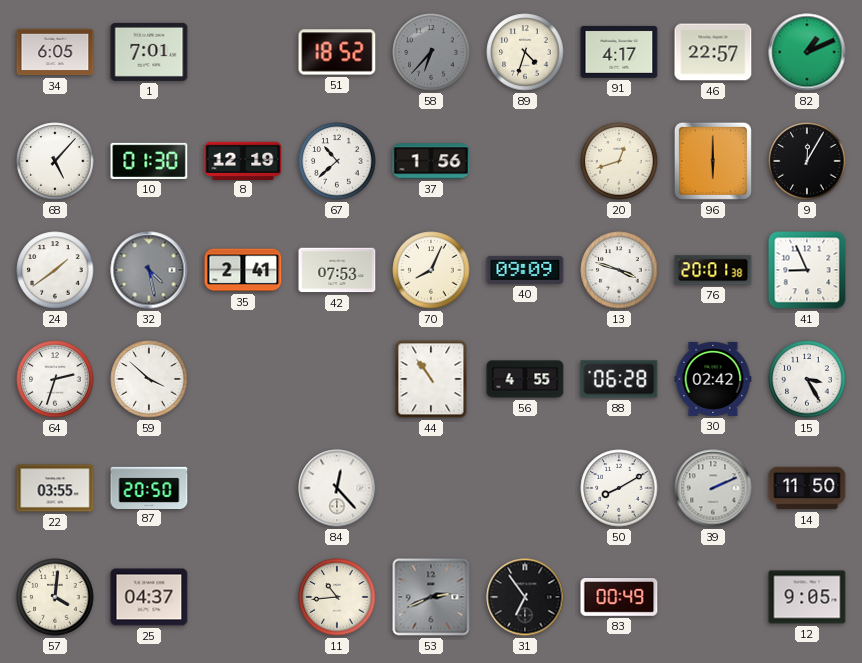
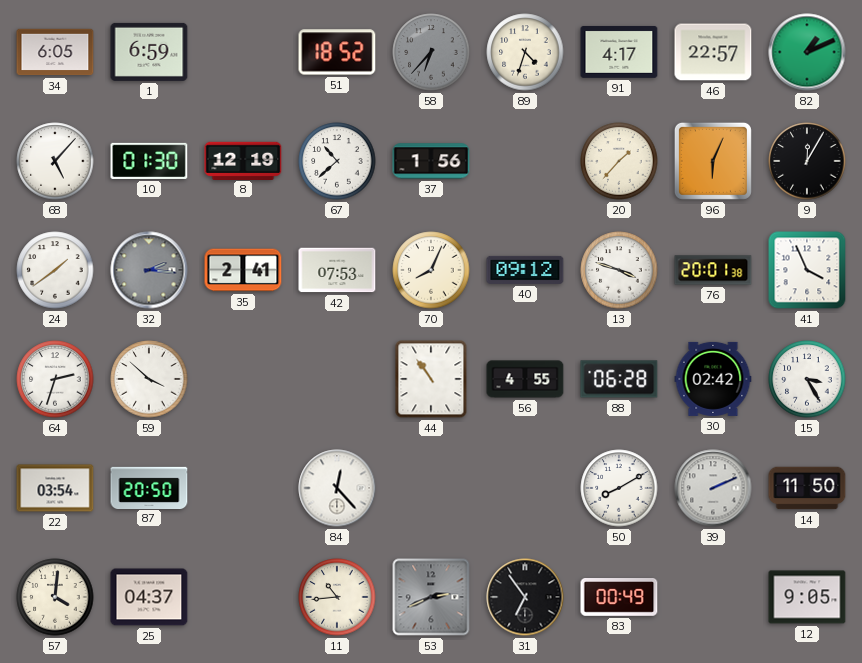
1: 7:01 -> 6:59 (149, 52)
20: 12:42 -> 1:37 (619, 161)
96: 6:00 -> 6:04 (713, 161)
32: 4:28 -> 2:16 (149, 270)
40: 09:09 -> 09:12 (525, 270)
41: 8:56 -> 3:56 (807, 270)
22: 03:55 -> 03:54 (55, 488)
